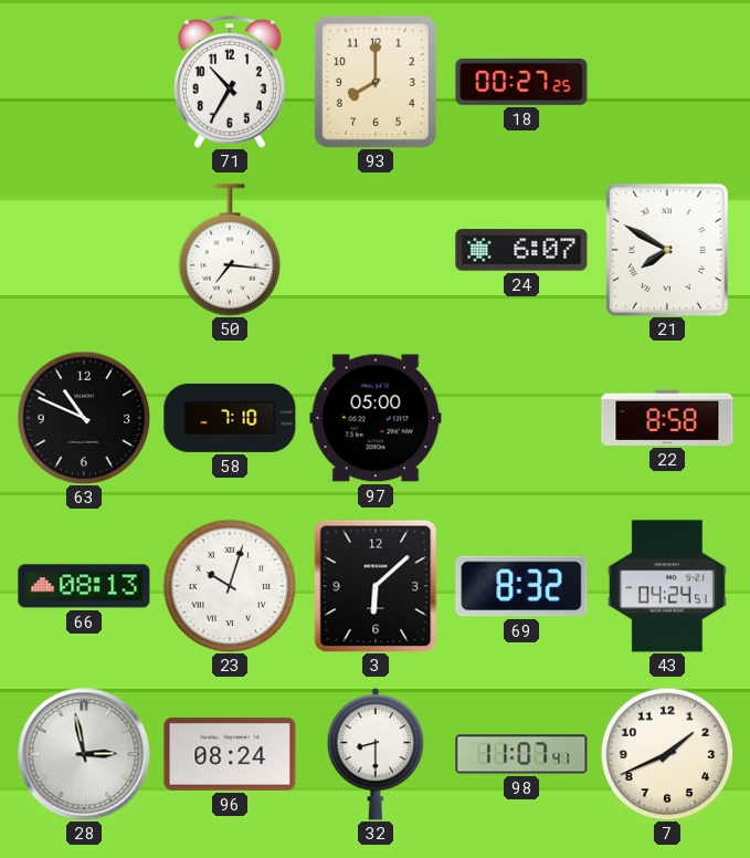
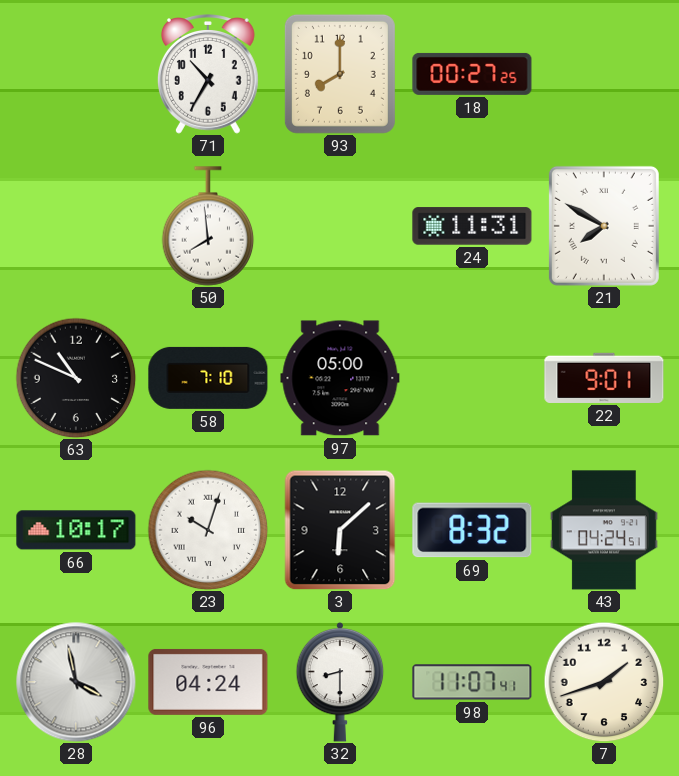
50: 7:16 -> 7:59 (208, 226)
24: 6:07 -> 11:31 (472, 226)
22: 8:58 -> 9:01 (604, 378)
66: 08:13 -> 10:17 (76, 530)
28: 2:58 -> 3:58 (76, 682)
96: 08:24 -> 04:24 (208, 682)
7: 1:41 -> 1:42 (604, 682)
